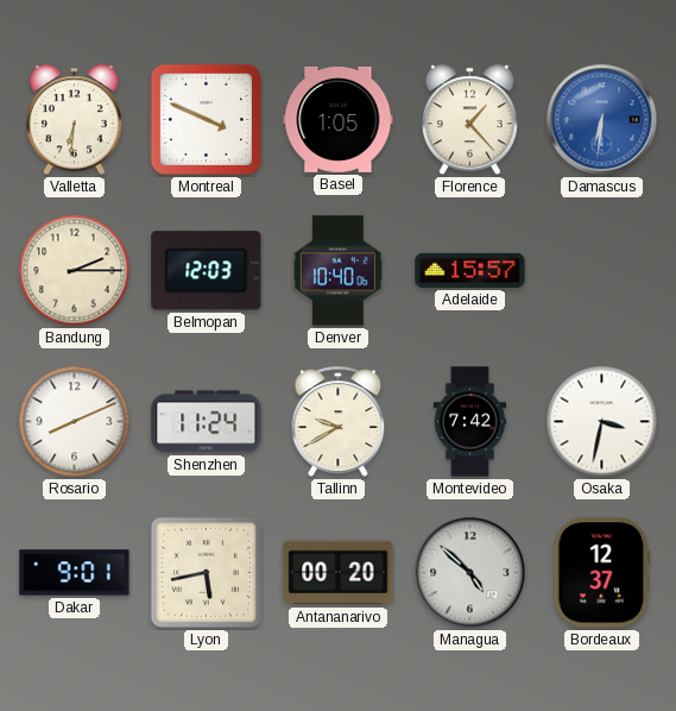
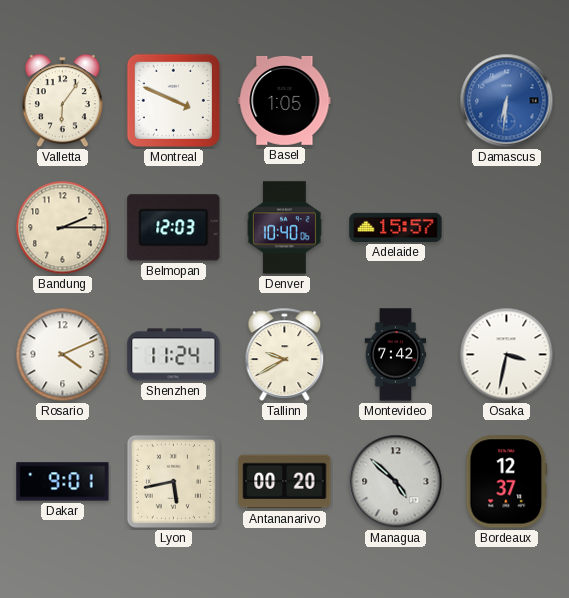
Valletta: 6:31 -> 6:06 (62, 101)
Florence: 1:23 -> none (469, 120)
Rosario: 8:11 -> 4:11 (63, 355)
